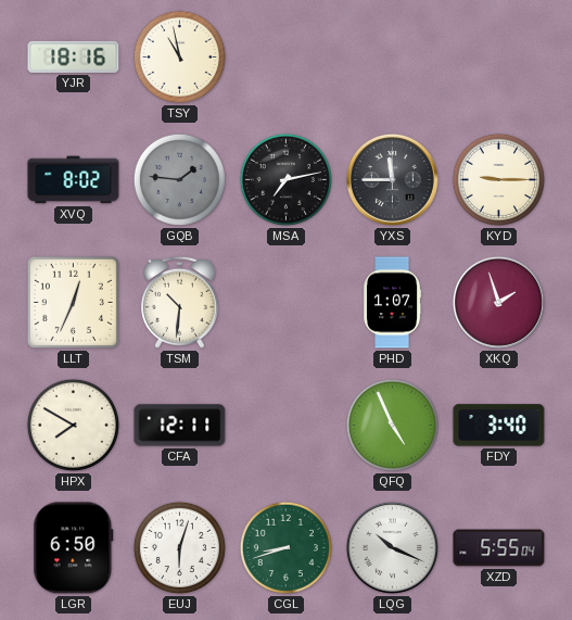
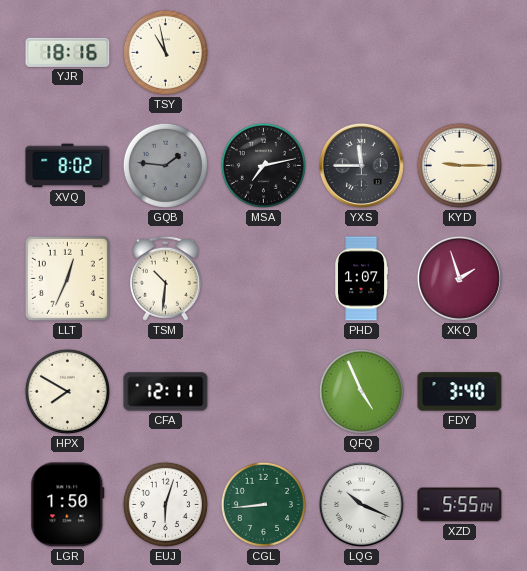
LGR: 6:50 -> 1:50 (68, 505)
CGL: 8:42 -> 8:44 (263, 504)
